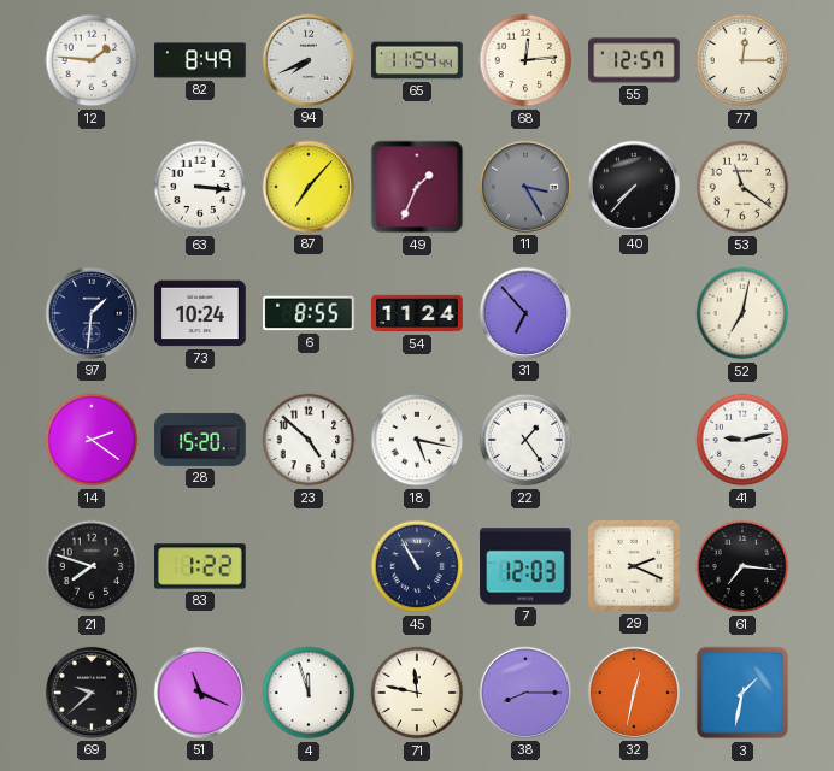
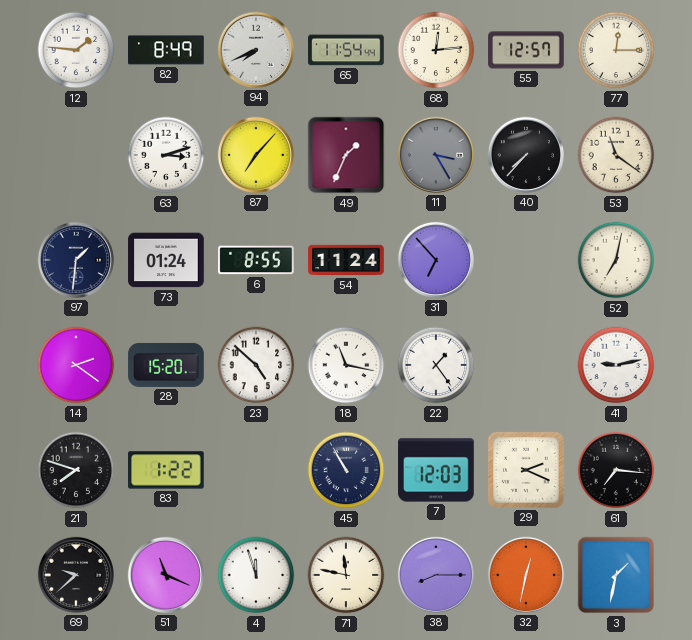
63: 3:16 -> 3:12 (166, 155)
73: 10:24 -> 01:24 (166, 260)
18: 5:17 -> 11:17 (346, 365)
